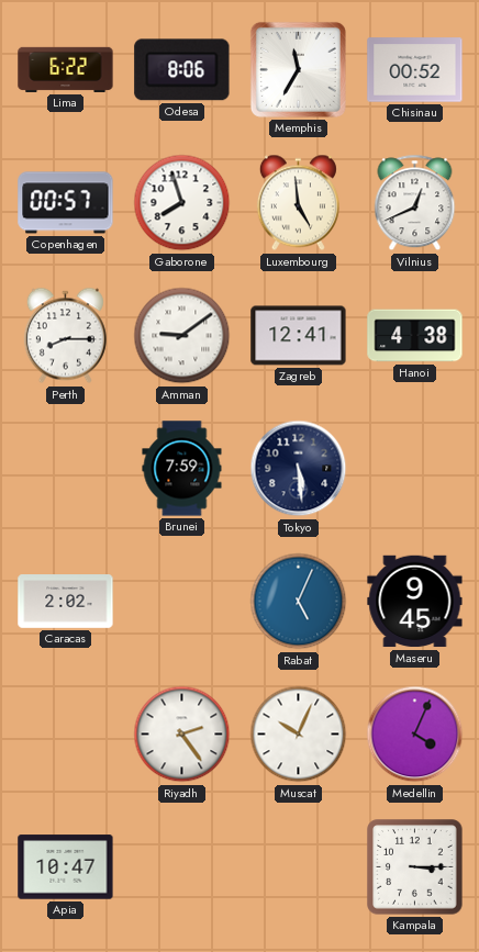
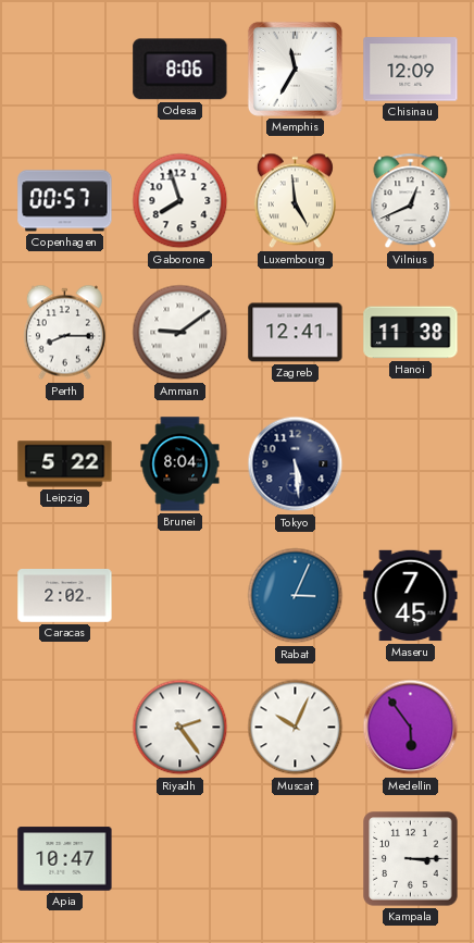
Lima: 6:22 -> none (66, 69)
Chisinau: 00:52 -> 12:09 (411, 70)
Hanoi: 4:38 -> 11:38 (411, 333)
Leipzig: none -> 5:22 (65, 464)
Brunei: 7:59 -> 8:04 (180, 464)
Rabat: 5:04 -> 3:04 (296, 596)
Maseru: 9:45 -> 7:45 (411, 596)
Medellin: 4:04 -> 5:54 (411, 728)
